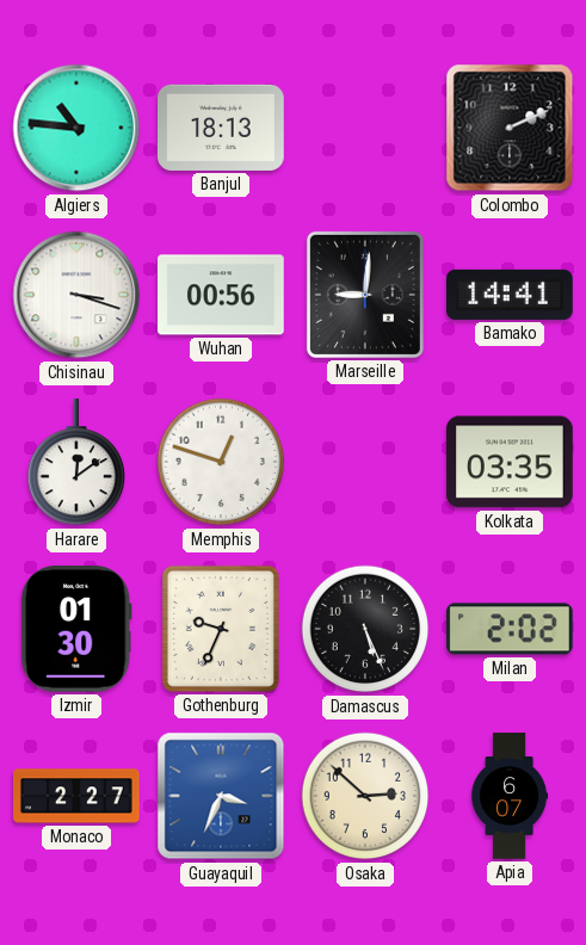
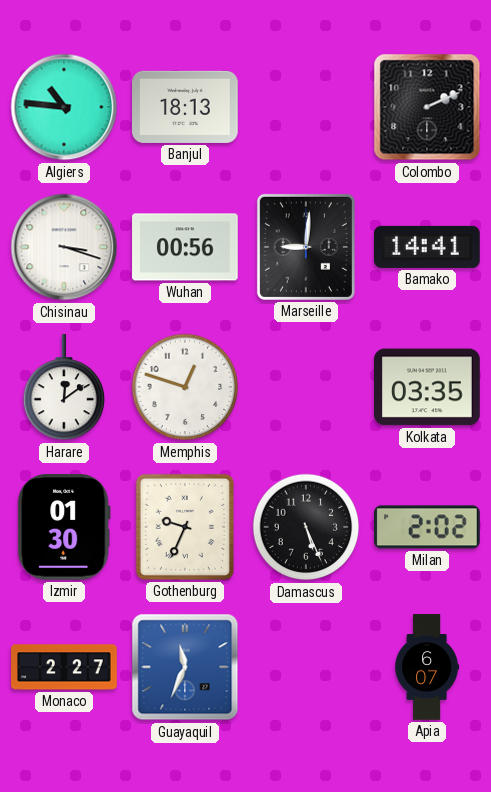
Guayaquil: 3:34 -> 11:34 (185, 667)
Osaka: 2:52 -> none (365, 796)
